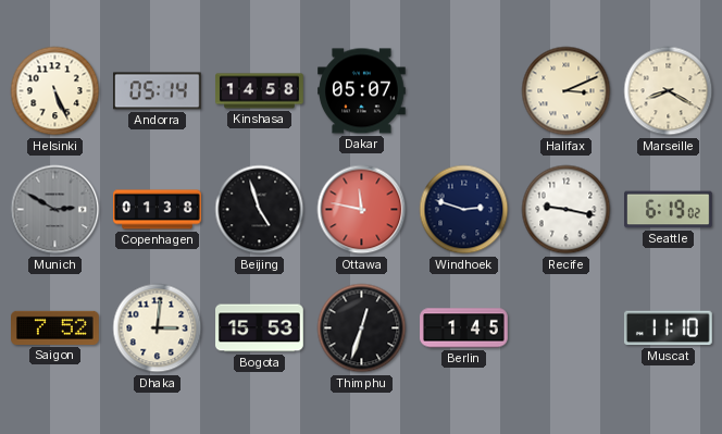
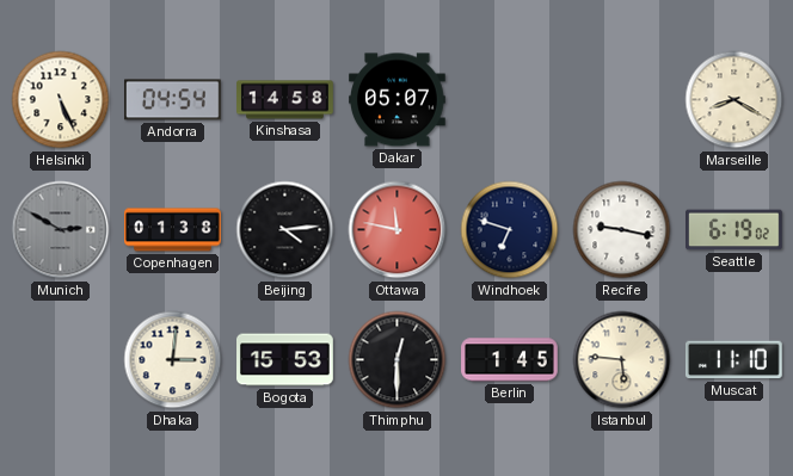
Andorra: 05:14 -> 04:54 (173, 100)
Halifax: 3:11 -> none (567, 91)
Beijing: 4:57 -> 4:14 (285, 230)
Windhoek: 2:48 -> 6:48 (510, 230)
Saigon: 7:52 -> none (55, 327)
Thimphu: 12:33 -> 12:30 (398, 360)
Istanbul: none -> 5:46 (622, 360)
